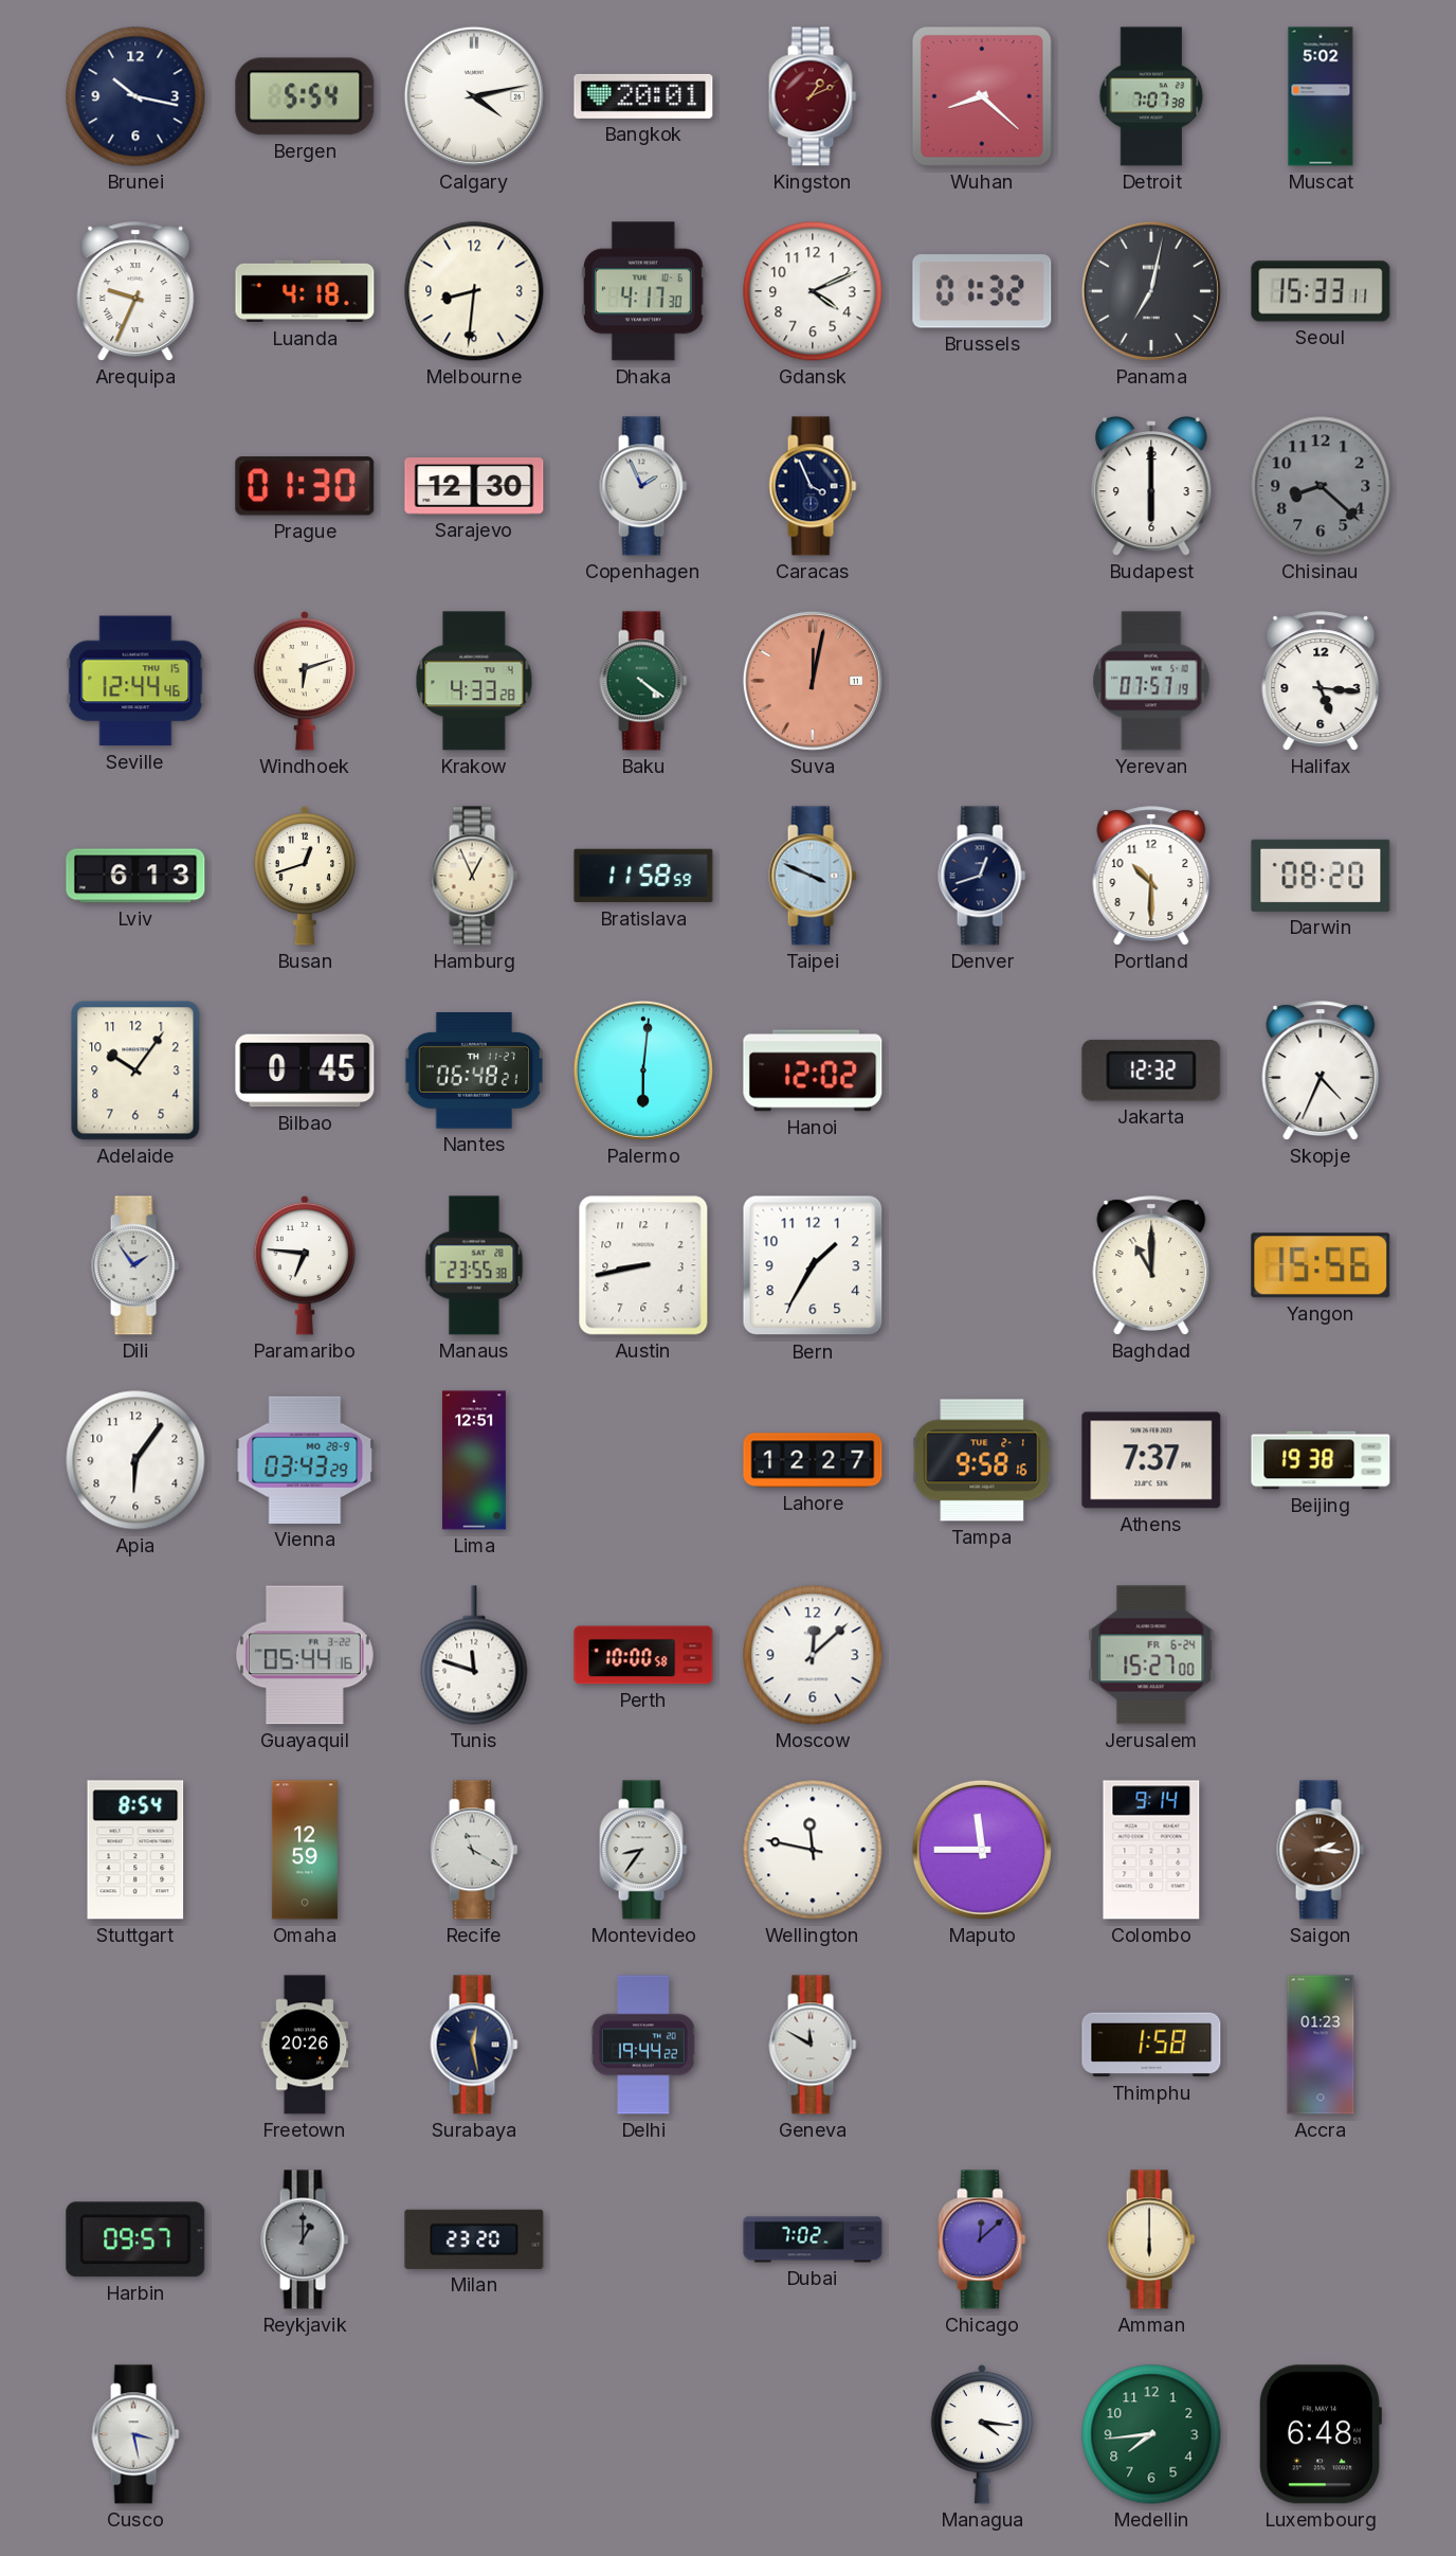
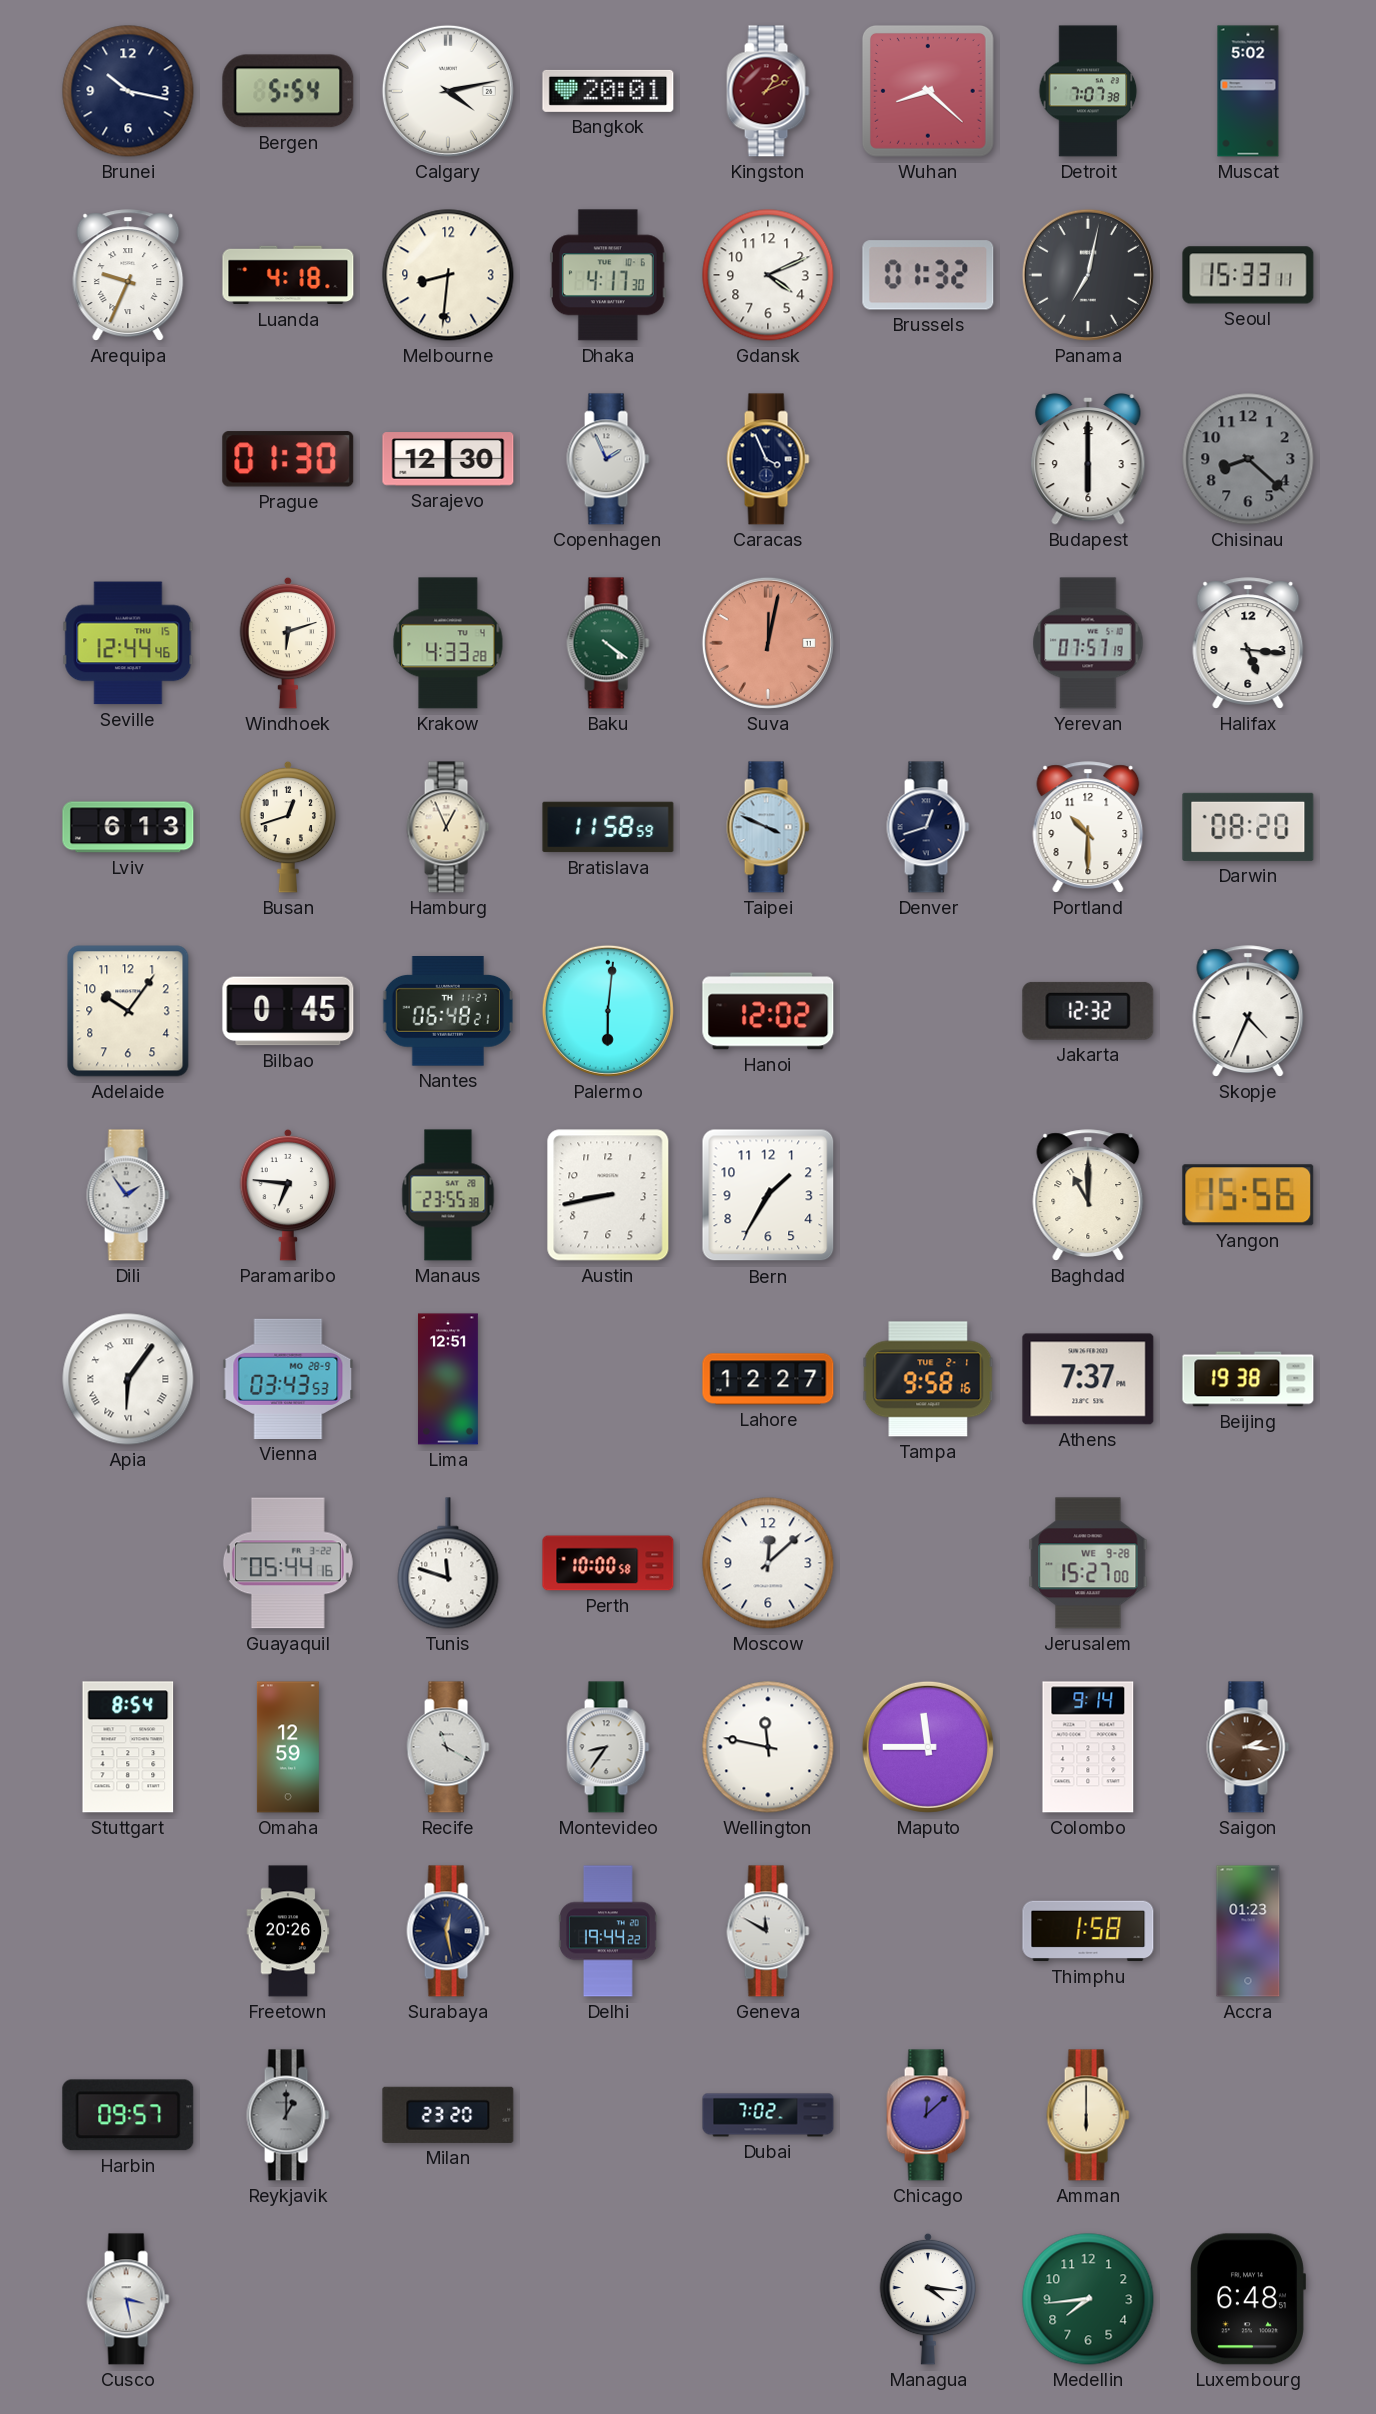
Apia numerals: Arabic -> Roman (128, 1379)
Vienna: 03:43:29 -> 03:43:53 (288, 1379)
Jerusalem date: FR 6-24 -> WE 9-28 (1088, 1563)
